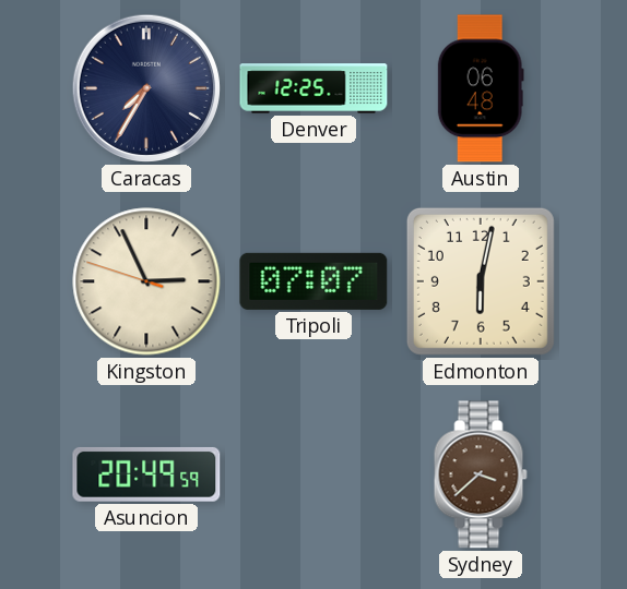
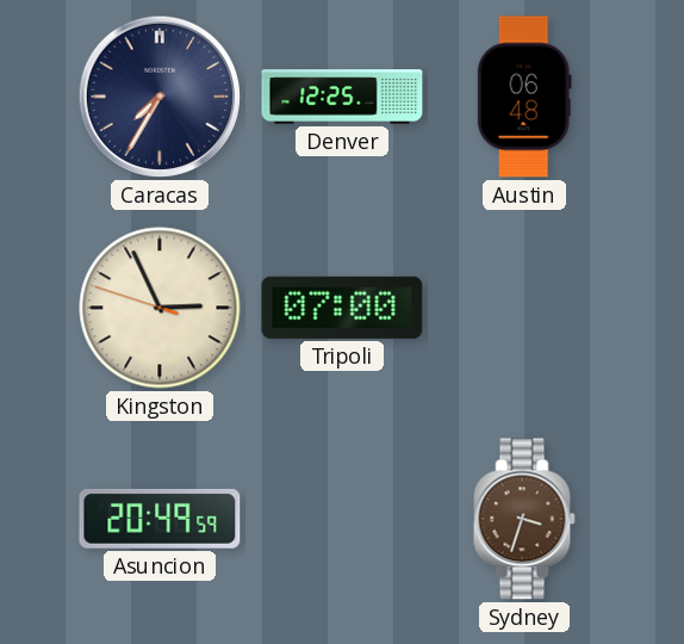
Tripoli: 07:07 -> 07:00 (342, 308)
Edmonton: 6:02 -> none (481, 281)
Sydney: 3:38 -> 3:33 (524, 519)
